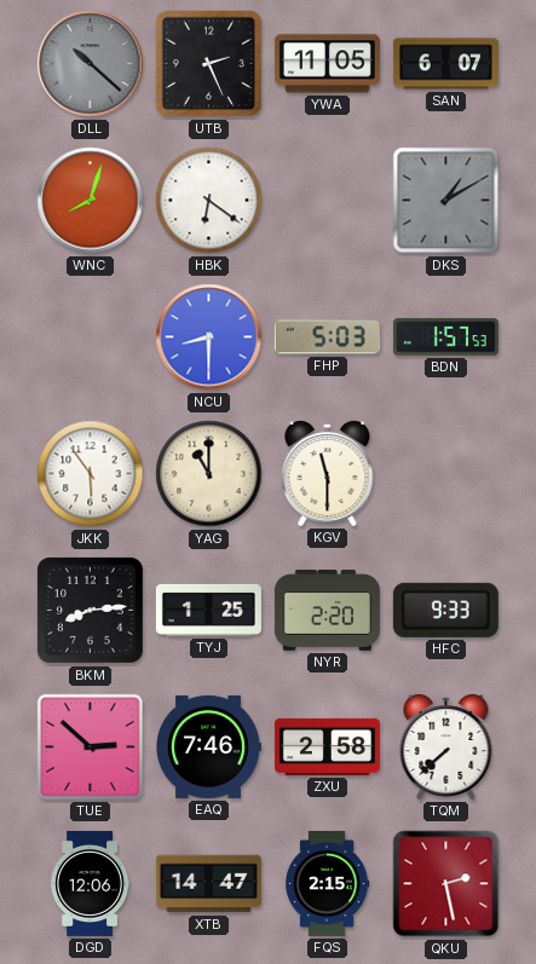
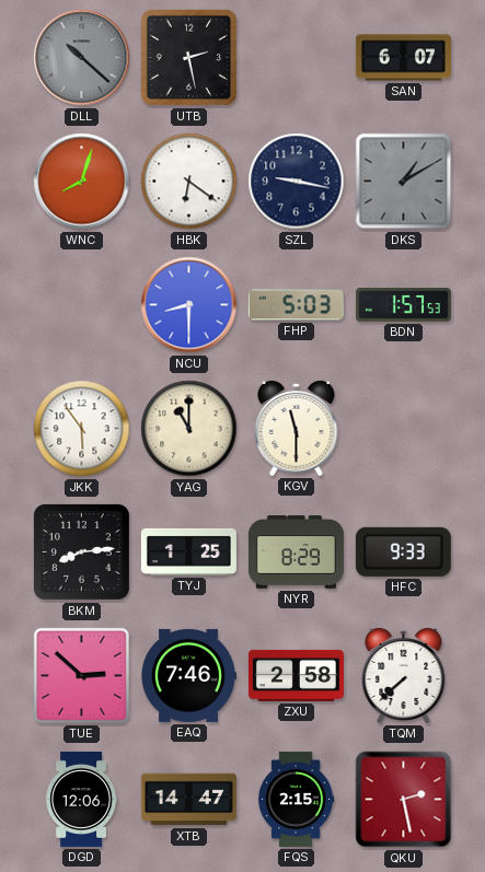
UTB: 2:26 -> 2:28 (189, 58)
YWA: 11:05 -> none (327, 64)
SZL: none -> 9:17 (297, 182)
NYR: 2:20 -> 8:29 (296, 553)
